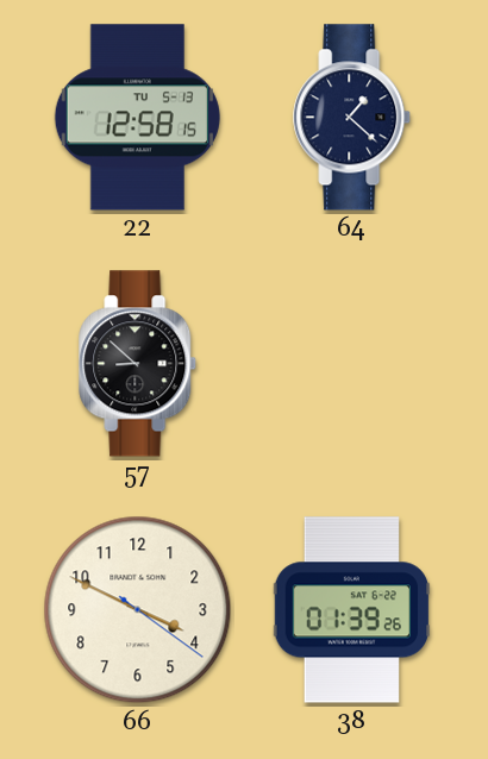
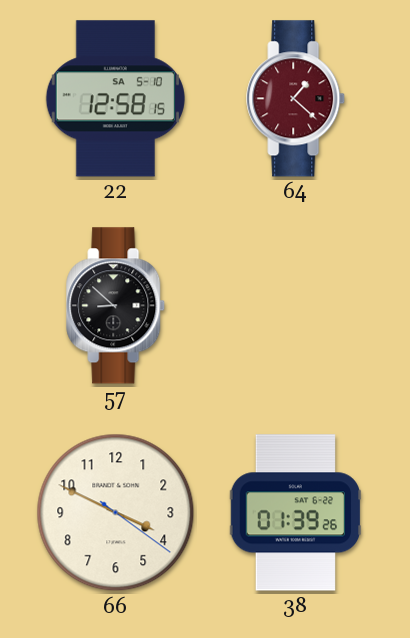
22 date: TU 5-13 -> SA 5-10 (115, 99)
64 dial: navy -> burgundy (296, 99)
